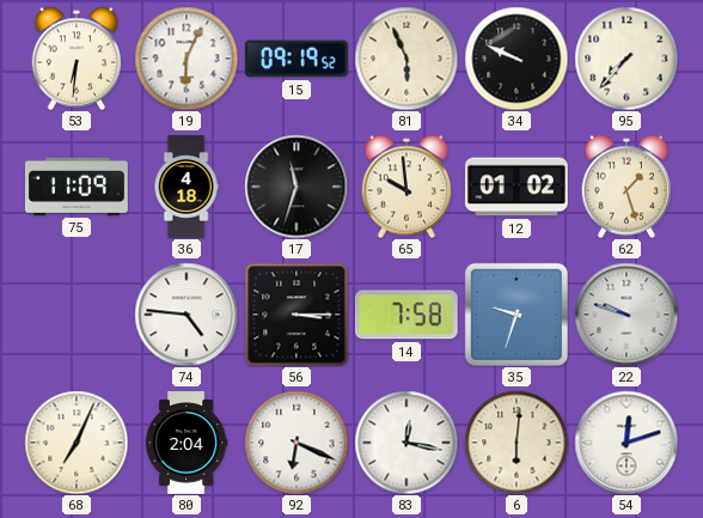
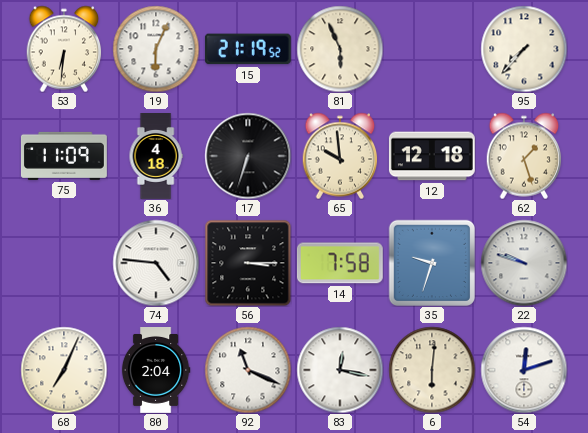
15: 09:19 -> 21:19 (248, 49)
34: 9:49 -> none (516, 59)
17: 11:33 -> 6:33 (248, 156)
12: 01:02 -> 12:18 (432, 156)
92: 6:19 -> 11:19 (248, 370)
